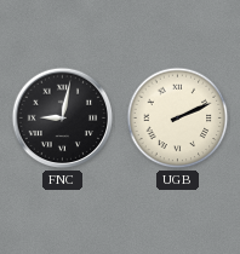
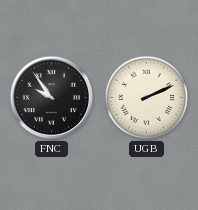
FNC: 9:02 -> 9:54 (52, 98)
